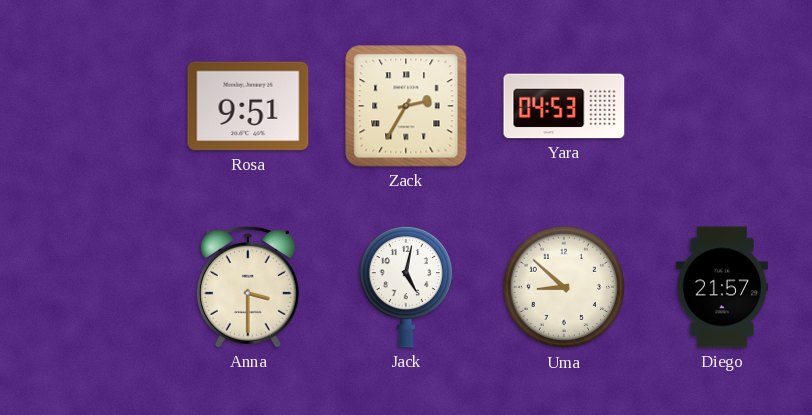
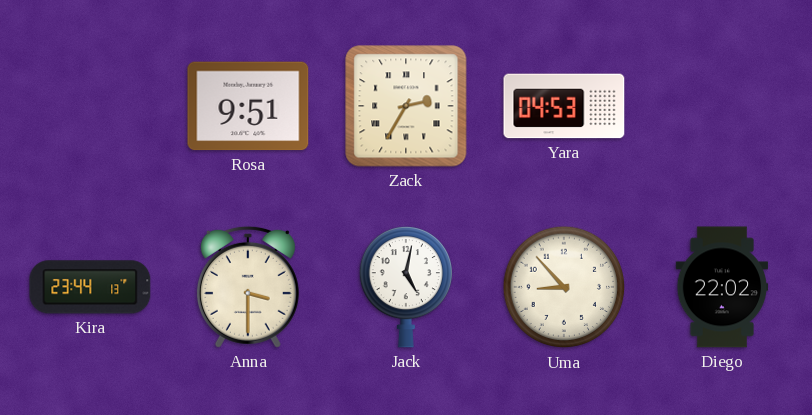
Kira: none -> 23:44 (90, 287)
Uma: 8:52 -> 8:53 (564, 287)
Diego: 21:57 -> 22:02 (722, 287)
